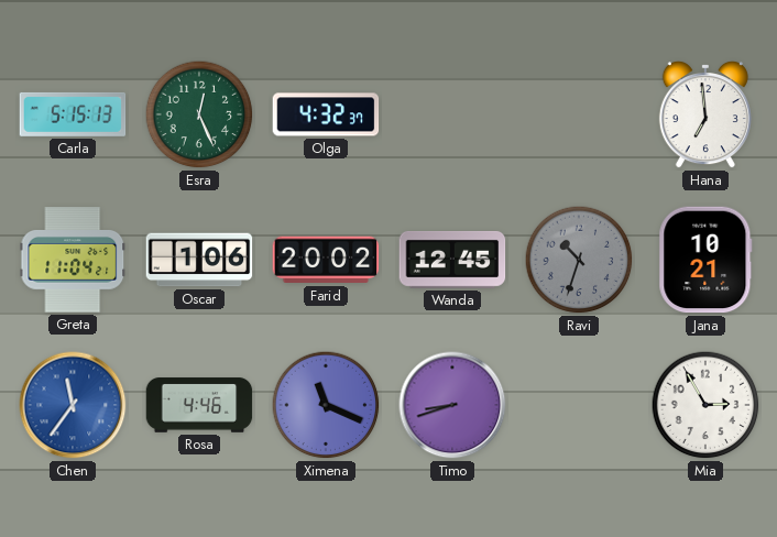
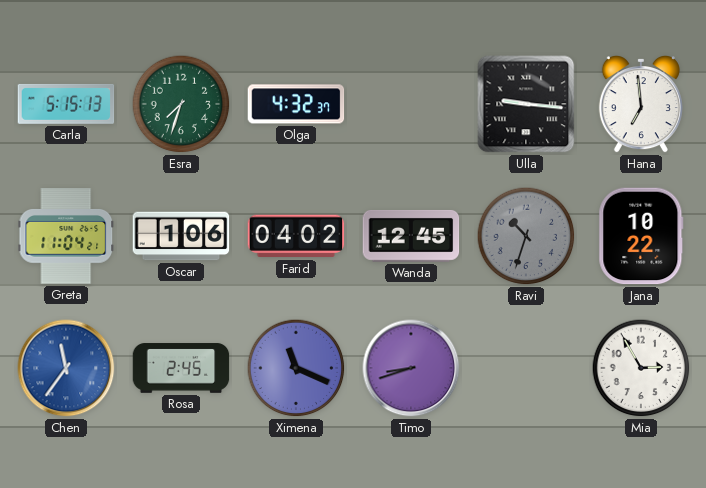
Esra: 12:26 -> 7:33 (181, 104)
Ulla: none -> 9:16 (526, 104)
Farid: 20:02 -> 04:02 (296, 236)
Jana: 10:21 -> 10:22 (641, 236)
Rosa: 4:46 -> 2:45 (181, 368)
